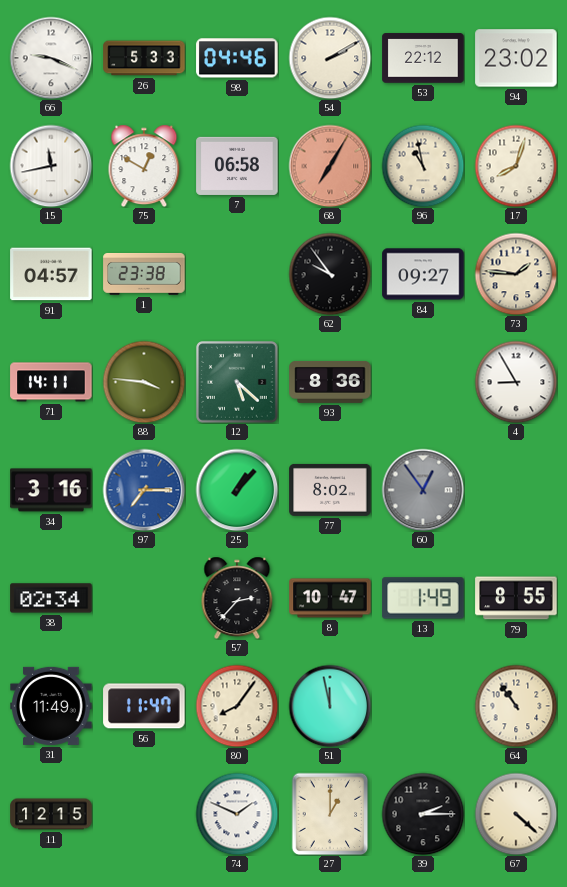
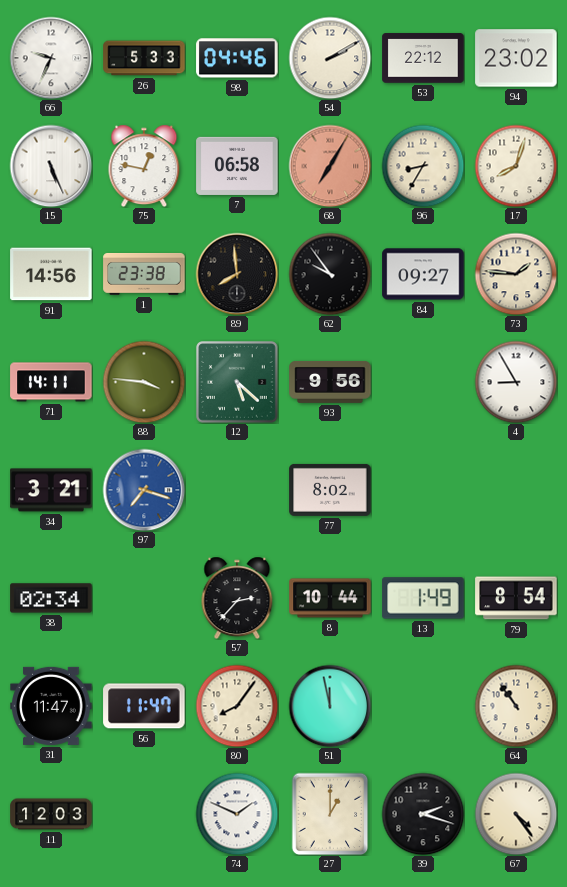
66: 9:19 -> 9:34 (51, 58)
15: 11:43 -> 5:26 (51, 166)
75: 12:50 -> 12:47 (144, 166)
96: 10:58 -> 8:35 (423, 166)
91: 04:57 -> 14:56 (51, 274)
89: none -> 7:59 (237, 274)
93: 8:36 -> 9:56 (330, 382)
34: 3:16 -> 3:21 (51, 490)
97: 7:15 -> 7:18 (144, 490)
25: 1:07 -> none (237, 490)
60: 12:54 -> none (423, 490)
8: 10:47 -> 10:44 (330, 598)
79: 8:55 -> 8:54 (516, 598)
31: 11:49 -> 11:47 (51, 706)
11: 12:15 -> 12:03 (51, 814)
39: 2:15 -> 2:18 (423, 814)
67: 4:22 -> 4:24 (516, 814)
